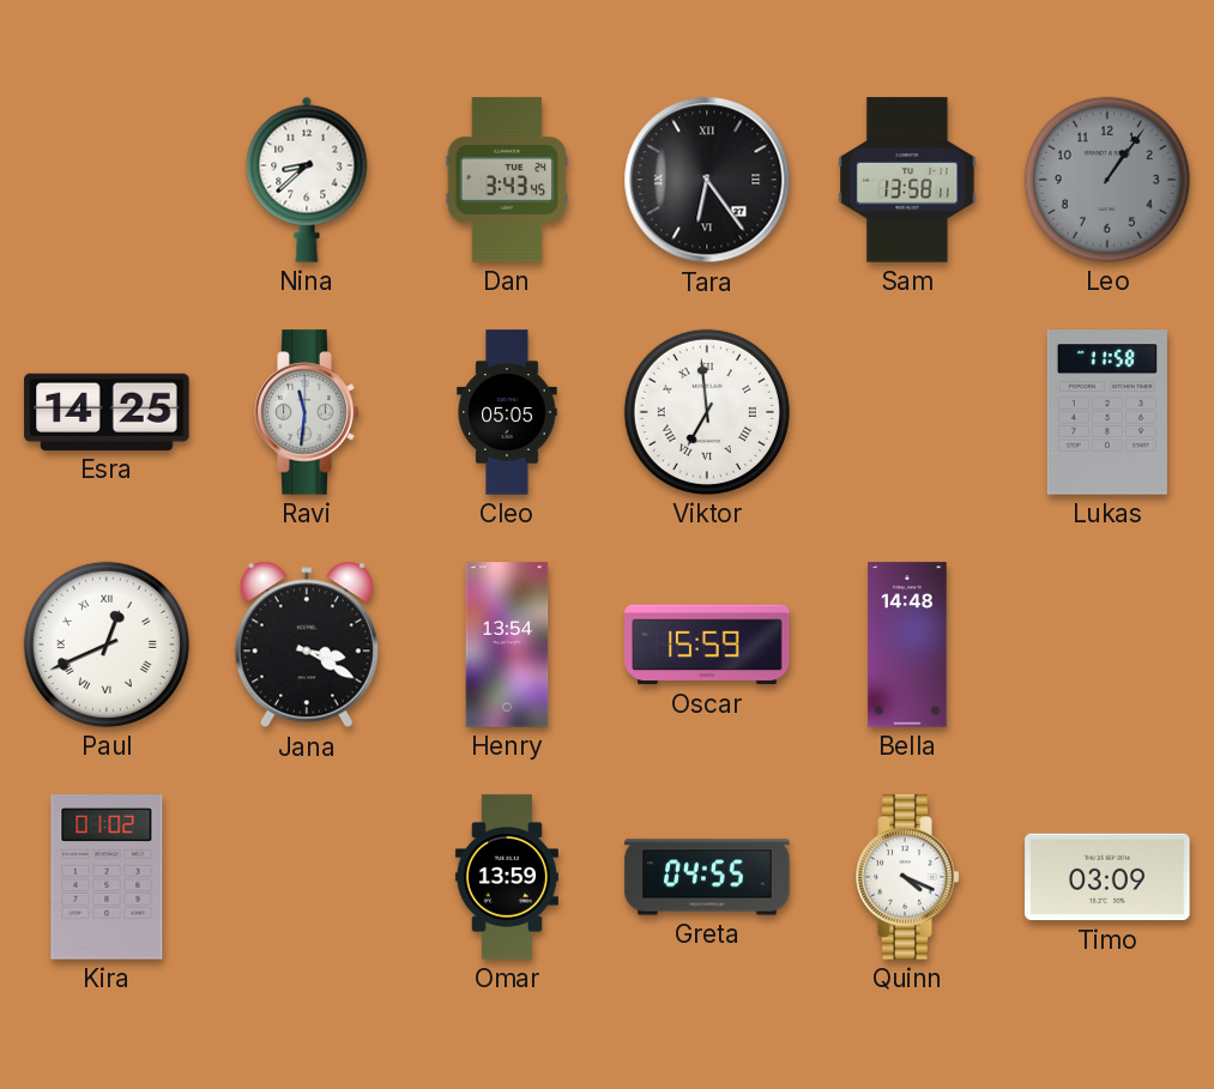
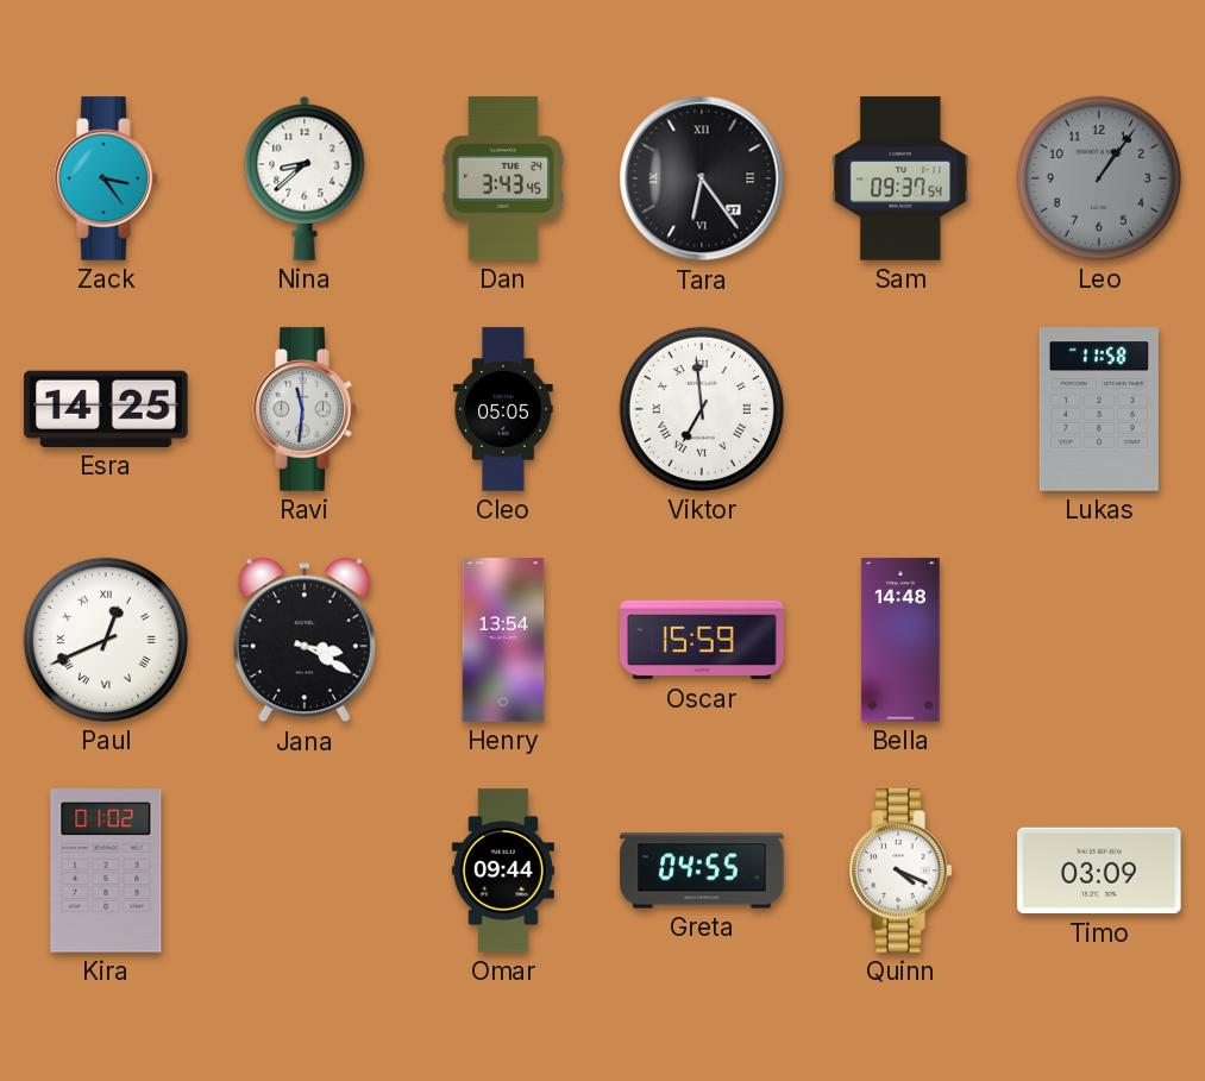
Zack: none -> 3:24 (106, 178)
Sam: 13:58 -> 09:37 (900, 178)
Omar: 13:59 -> 09:44 (503, 871)
